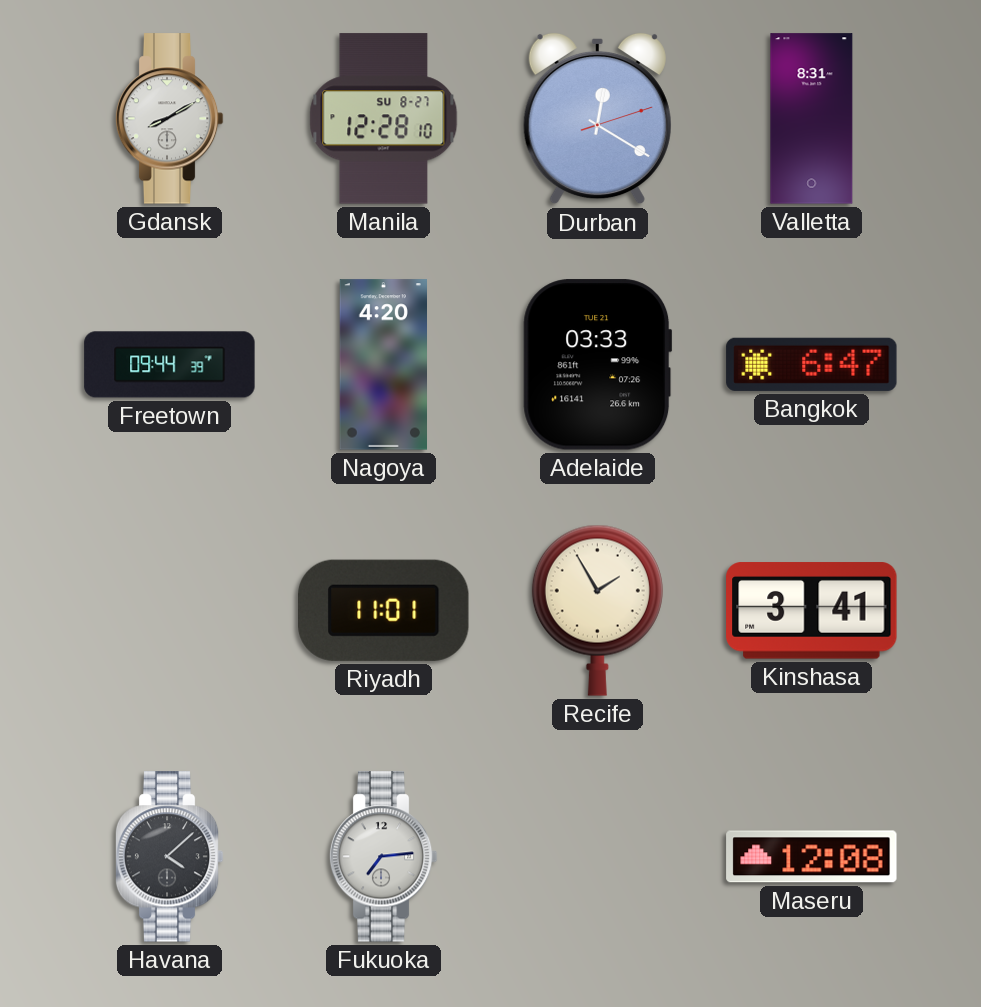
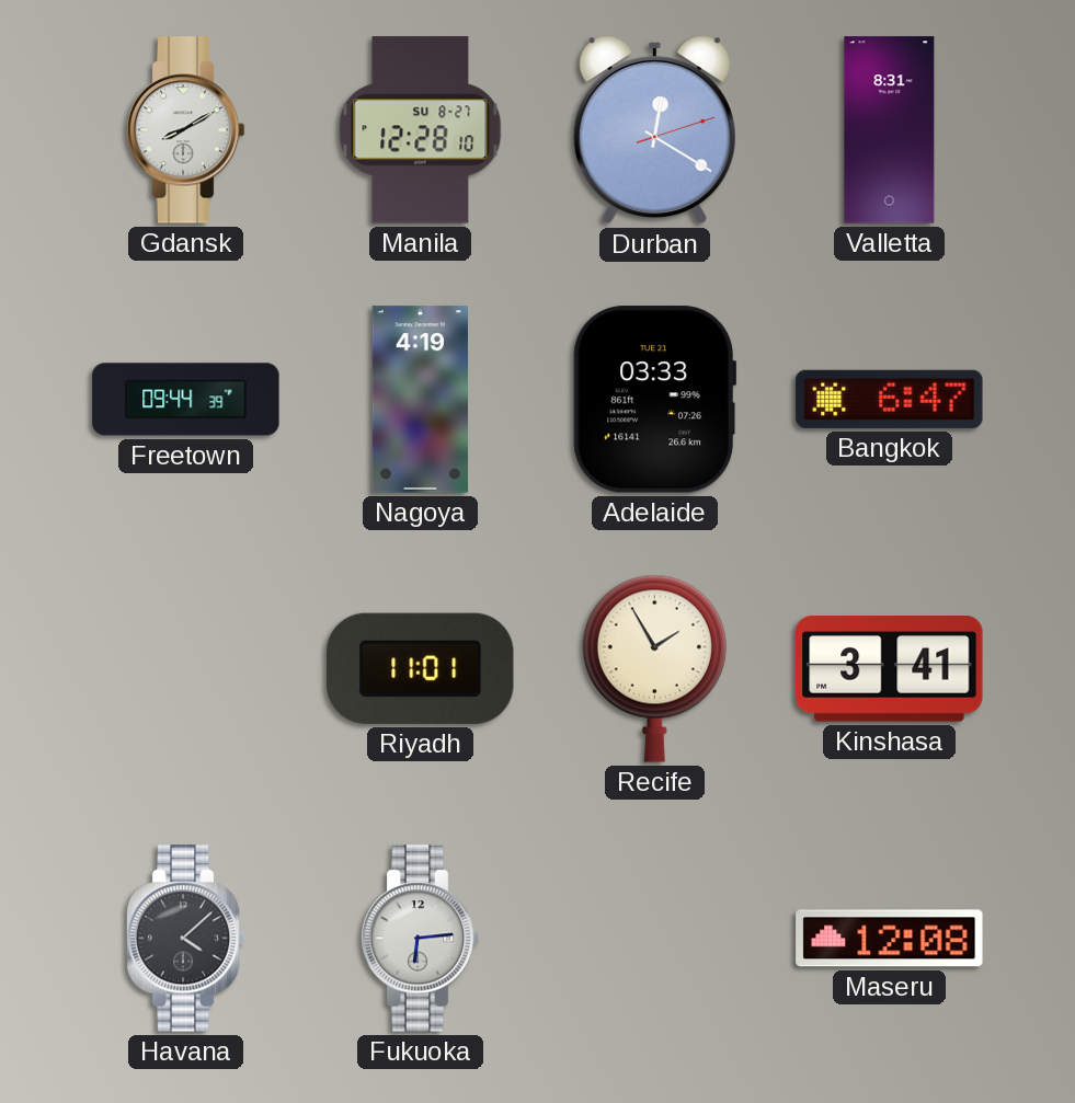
Nagoya: 4:20 -> 4:19 (420, 400)
Fukuoka: 7:14 -> 6:14 (420, 939)
